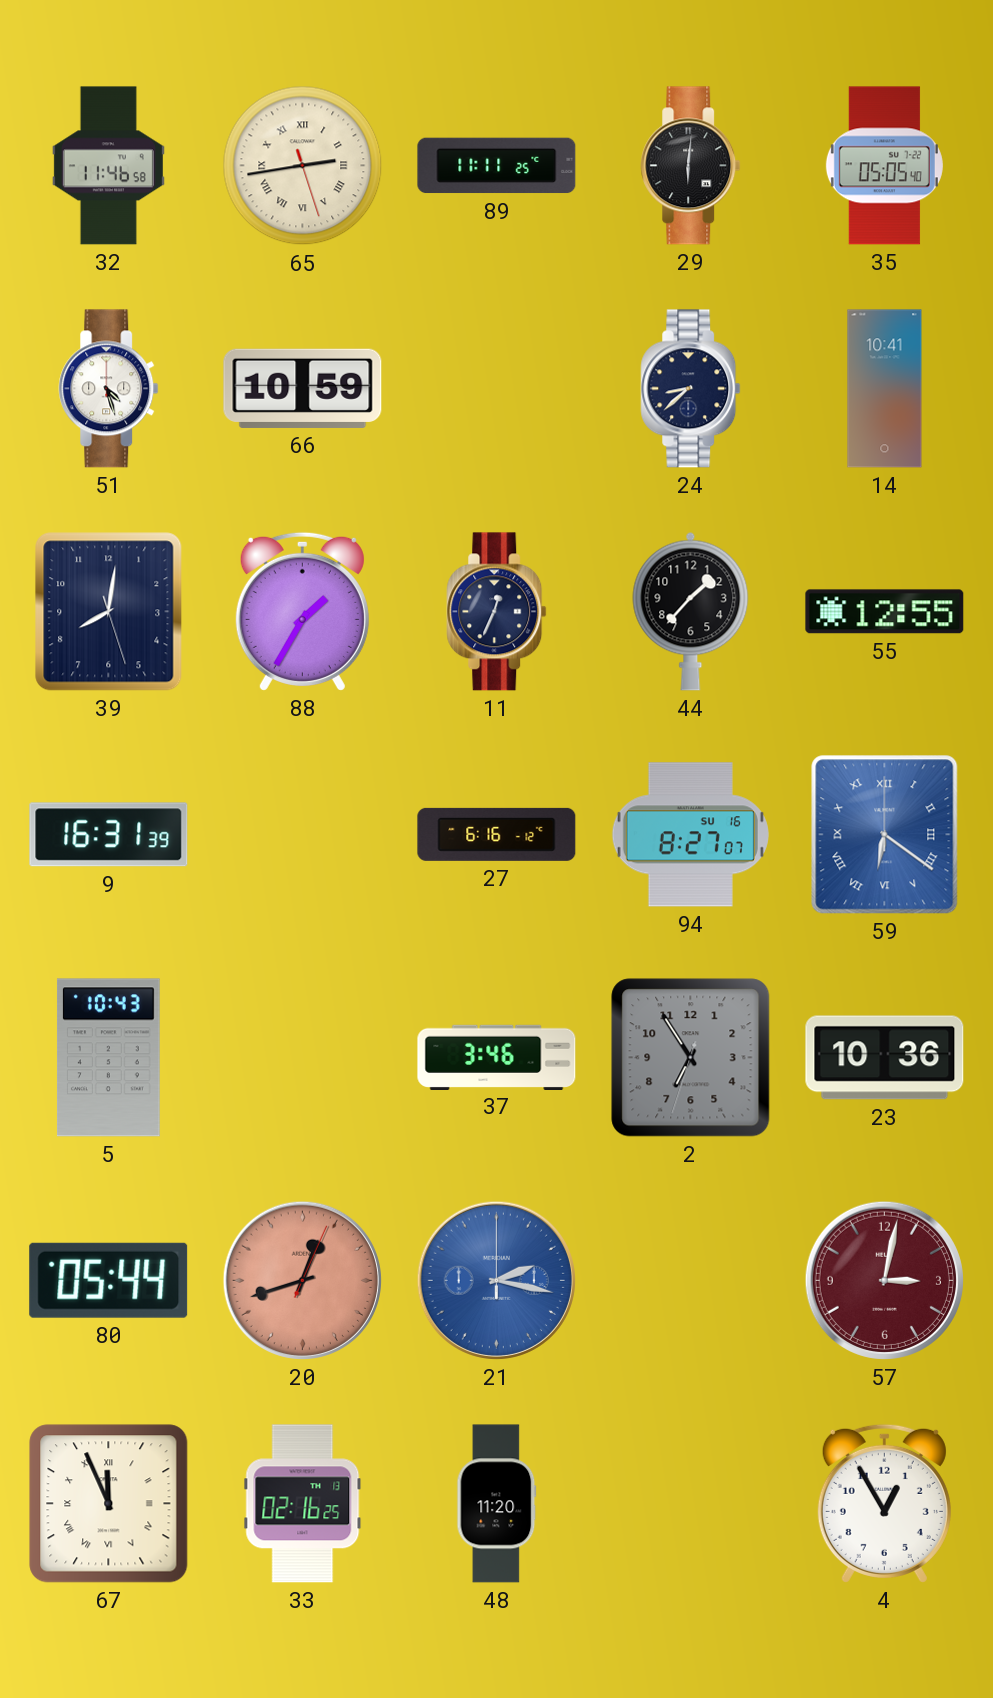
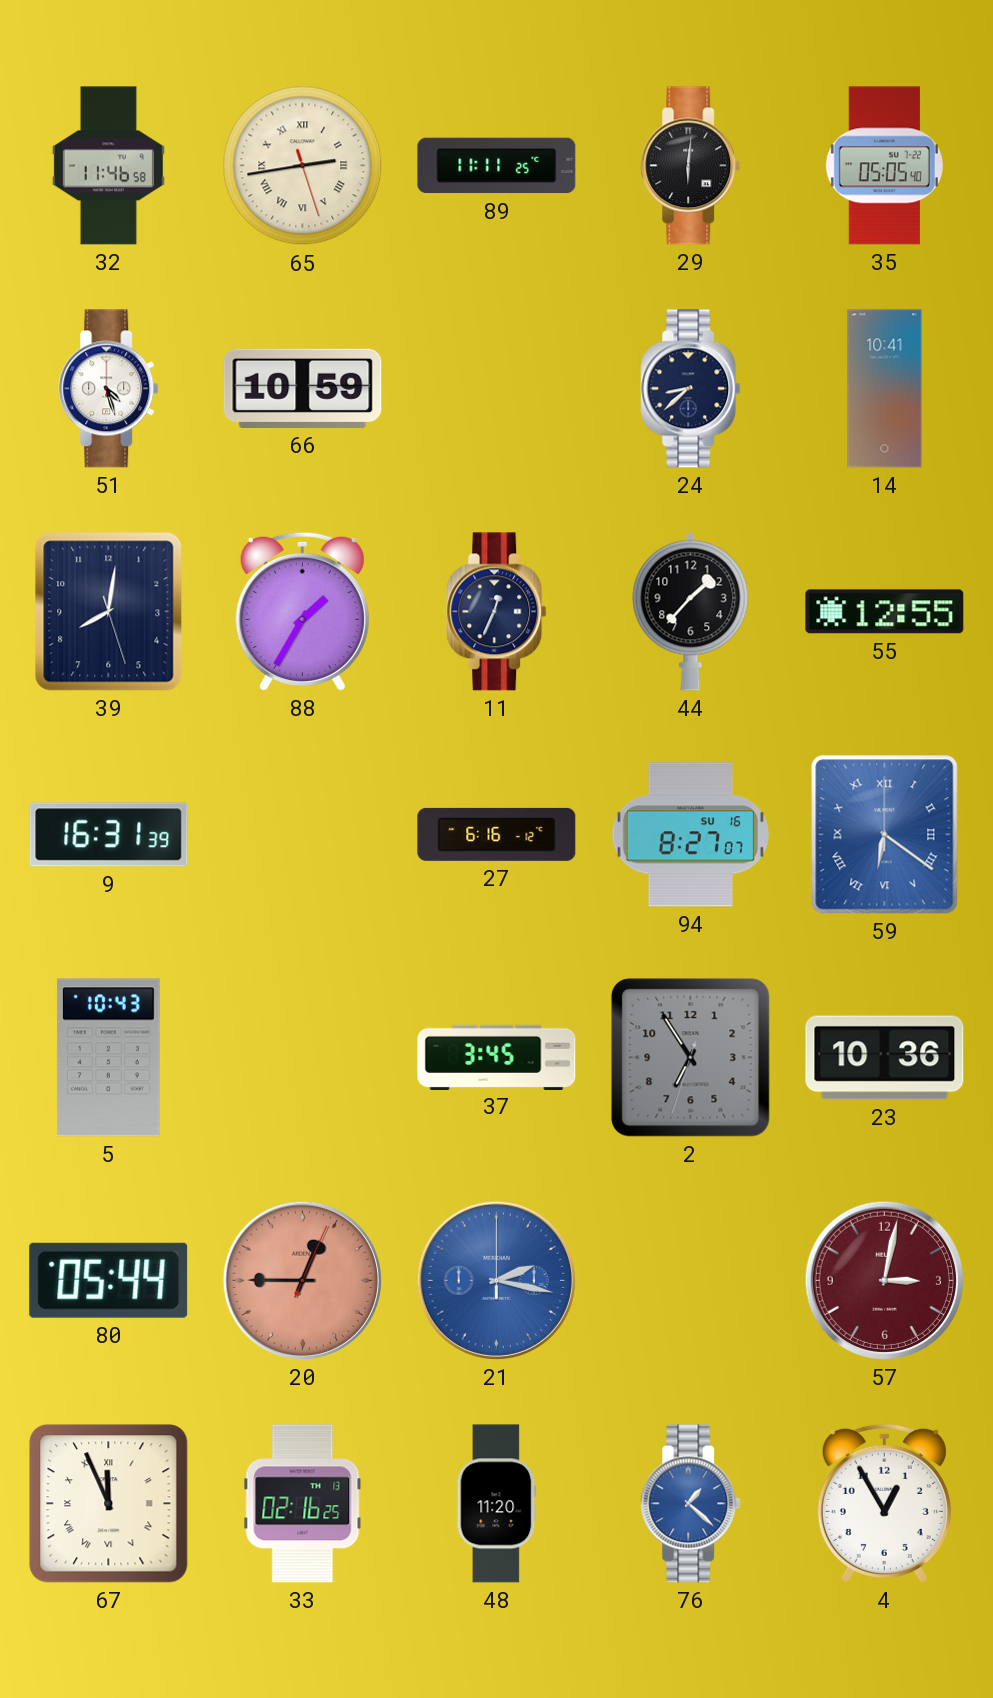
37: 3:46 -> 3:45 (497, 1057)
20: 12:42 -> 12:45 (302, 1280)
76: none -> 1:22 (691, 1504)
